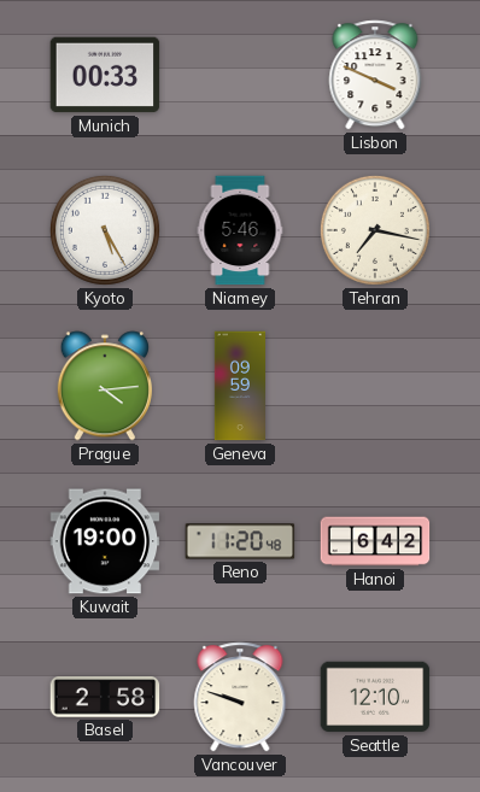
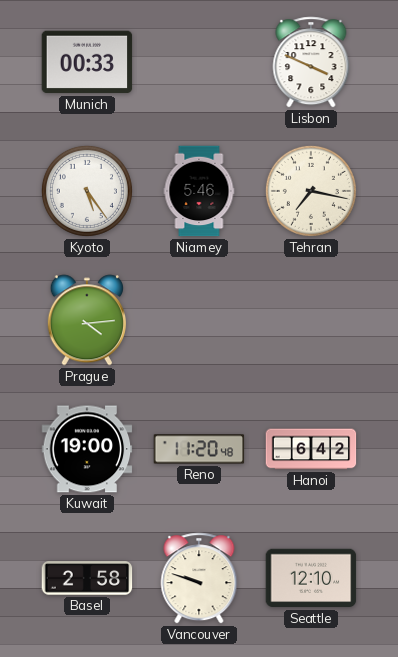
Kyoto: 5:25 -> 5:24 (87, 191)
Geneva: 09:59 -> none (239, 386)
